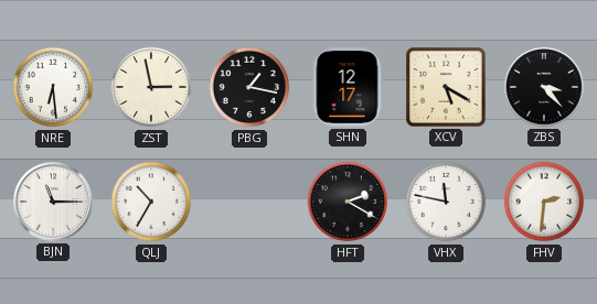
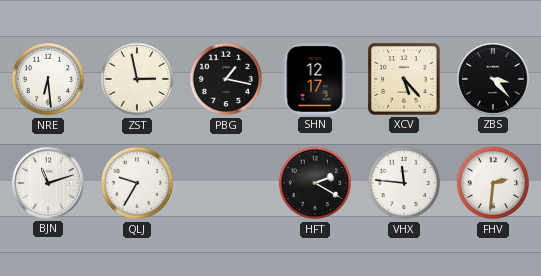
XCV: 5:20 -> 5:23 (404, 79)
BJN: 11:15 -> 11:12 (49, 184)
QLJ: 10:35 -> 9:35 (137, 183)
VHX: 11:47 -> 11:46 (404, 183)
